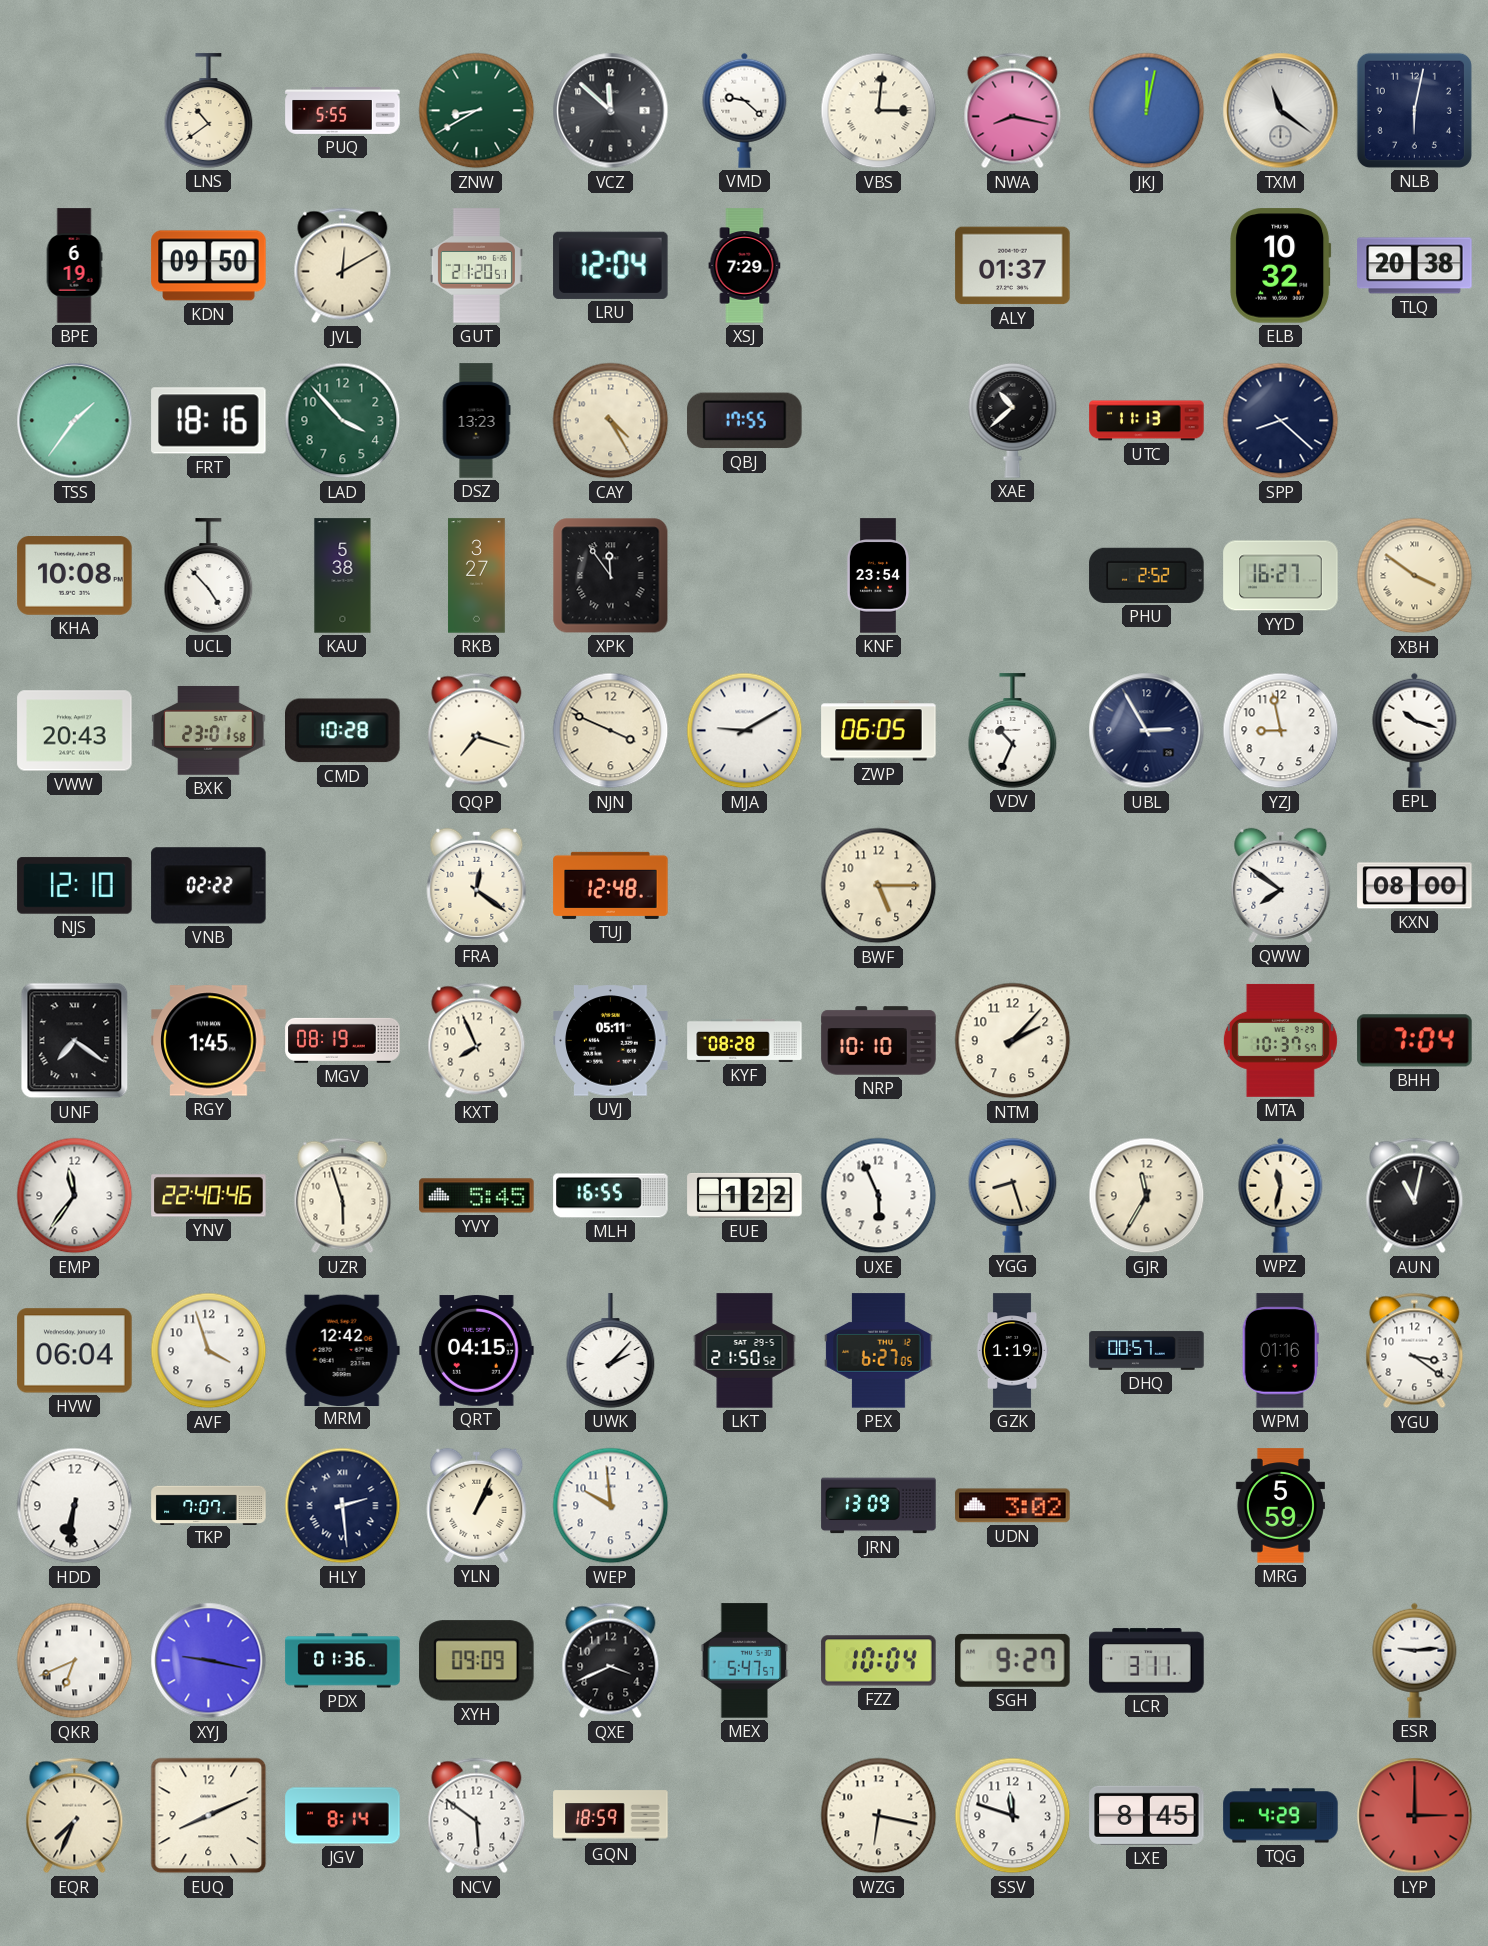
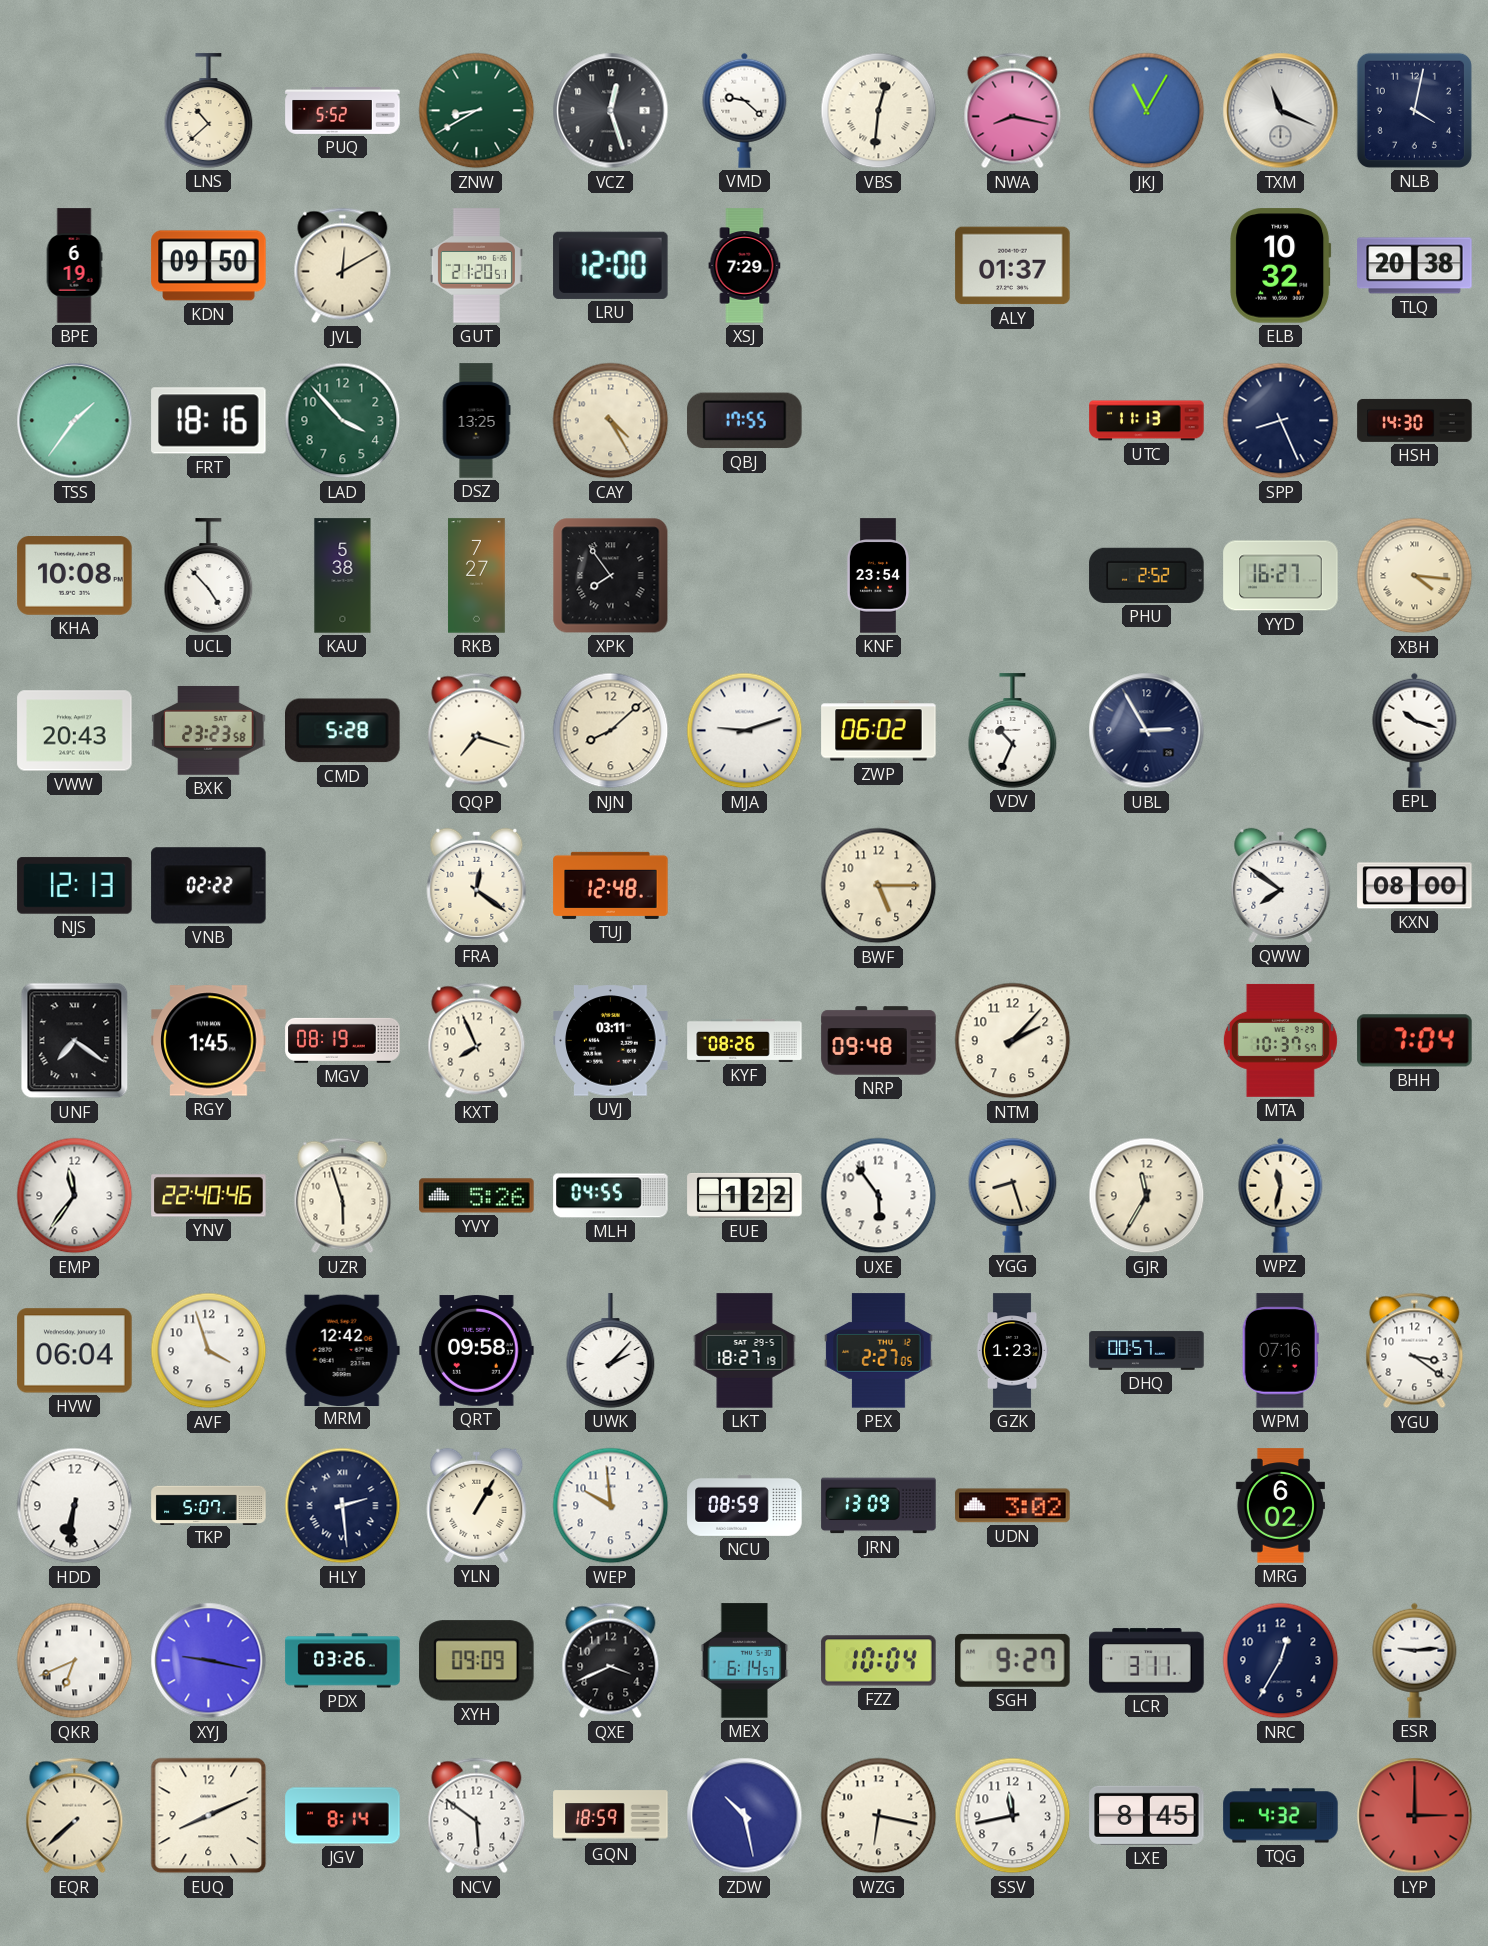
LNS: 10:39 -> 10:38 (209, 111)
PUQ: 5:55 -> 5:52 (343, 111)
VCZ: 11:52 -> 12:27 (611, 111)
VBS: 3:01 -> 12:31 (879, 111)
JKJ: 12:02 -> 11:05 (1147, 111)
TXM: 11:21 -> 11:19 (1281, 111)
NLB: 6:02 -> 4:02 (1414, 110)
LRU: 12:04 -> 12:00 (611, 265)
DSZ: 13:23 -> 13:25 (476, 421)
XAE: 10:38 -> none (1013, 420)
SPP: 8:22 -> 8:26 (1281, 421)
HSH: none -> 14:30 (1415, 420)
RKB: 3:27 -> 7:27 (477, 576)
XPK: 11:54 -> 7:54 (611, 576)
XBH: 3:51 -> 4:16 (1415, 576)
BXK: 23:01 -> 23:23 (209, 730)
CMD: 10:28 -> 5:28 (343, 731)
NJN: 3:49 -> 8:08 (611, 731)
MJA: 9:10 -> 9:12 (745, 731)
ZWP: 06:05 -> 06:02 (879, 731)
YZJ: 8:58 -> none (1281, 731)
NJS: 12:10 -> 12:13 (75, 886)
UVJ: 05:11 -> 03:11 (611, 1041)
KYF: 08:28 -> 08:26 (745, 1040)
NRP: 10:10 -> 09:48 (879, 1041)
YVY: 5:45 -> 5:26 (477, 1196)
MLH: 16:55 -> 04:55 (611, 1196)
UXE: 5:56 -> 5:54 (879, 1196)
AUN: 11:02 -> none (1415, 1196)
QRT: 04:15 -> 09:58 (477, 1351)
LKT: 21:50 -> 18:27 (745, 1351)
PEX: 6:27 -> 2:27 (879, 1351)
GZK: 1:19 -> 1:23 (1012, 1351)
WPM: 01:16 -> 07:16 (1280, 1351)
TKP: 7:07 -> 5:07 (209, 1505)
YLN: 1:04 -> 1:05 (477, 1505)
NCU: none -> 08:59 (745, 1505)
MRG: 5:59 -> 6:02 (1280, 1506)
PDX: 01:36 -> 03:26 (343, 1661)
MEX: 5:47 -> 6:14 (745, 1661)
NRC: none -> 12:35 (1281, 1661)
EQR: 7:34 -> 7:38 (75, 1816)
ZDW: none -> 10:28 (745, 1816)
SSV: 11:48 -> 11:43 (1013, 1816)
TQG: 4:29 -> 4:32 (1281, 1816)
